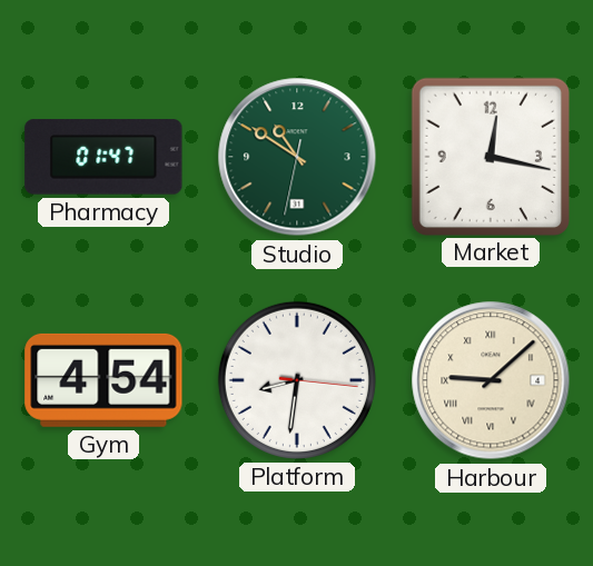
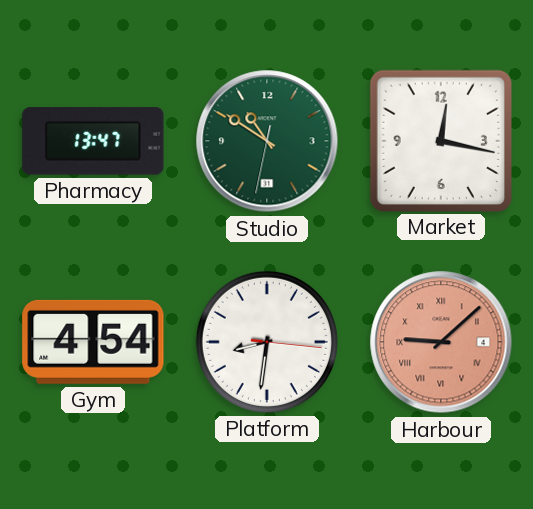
Pharmacy: 01:47 -> 13:47 (93, 141)
Harbour dial: cream -> salmon (441, 342)
